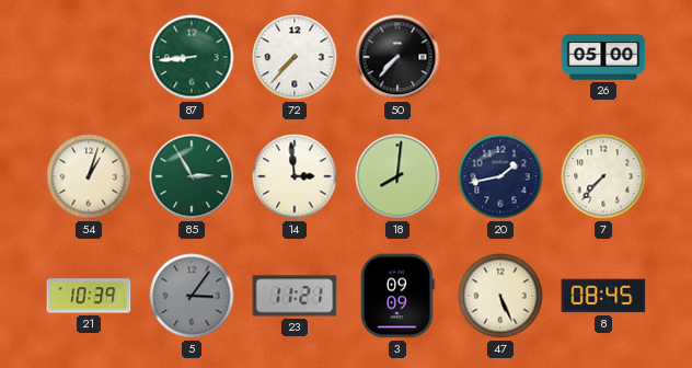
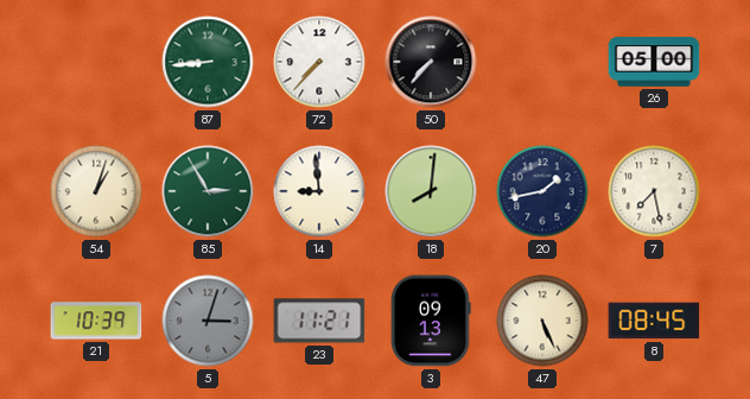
14: 2:59 -> 8:59 (319, 191)
7: 7:37 -> 7:28 (654, 191)
5: 3:06 -> 3:03 (208, 321)
3: 09:09 -> 09:13 (431, 321)
